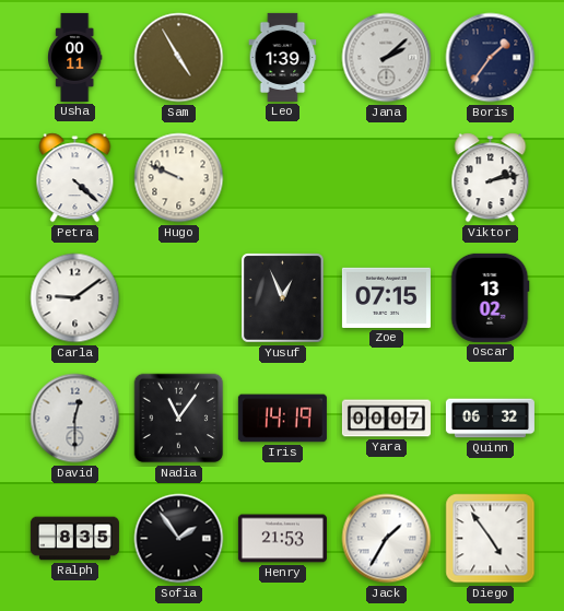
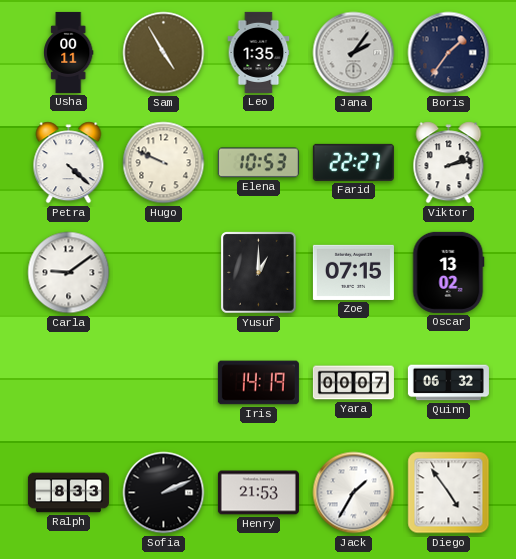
Leo: 1:39 -> 1:35 (259, 52)
Jana: 2:08 -> 2:06 (354, 53)
Elena: none -> 10:53 (258, 163)
Farid: none -> 22:27 (353, 162)
Yusuf: 12:56 -> 1:00 (259, 273)
David: 12:30 -> none (75, 419)
Nadia: 11:06 -> none (179, 419)
Ralph: 8:35 -> 8:33 (68, 493)
Sofia: 1:54 -> 2:11 (164, 493)
